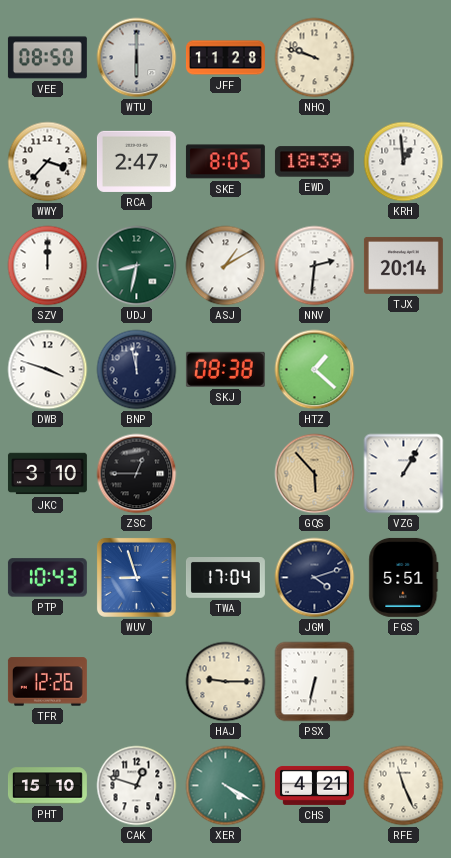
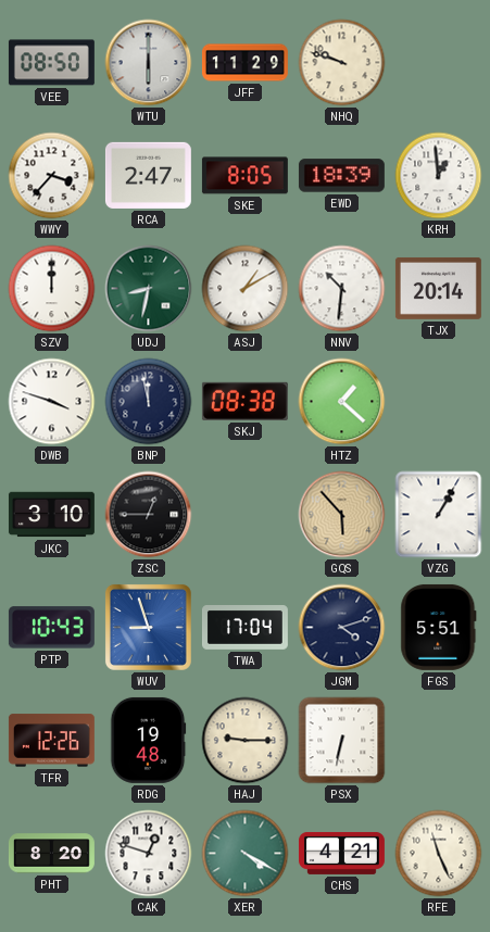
JFF: 11:28 -> 11:29 (244, 63)
NNV: 2:31 -> 10:31 (342, 289)
RDG: none -> 19:48 (148, 740)
PHT: 15:10 -> 8:20 (51, 854)
